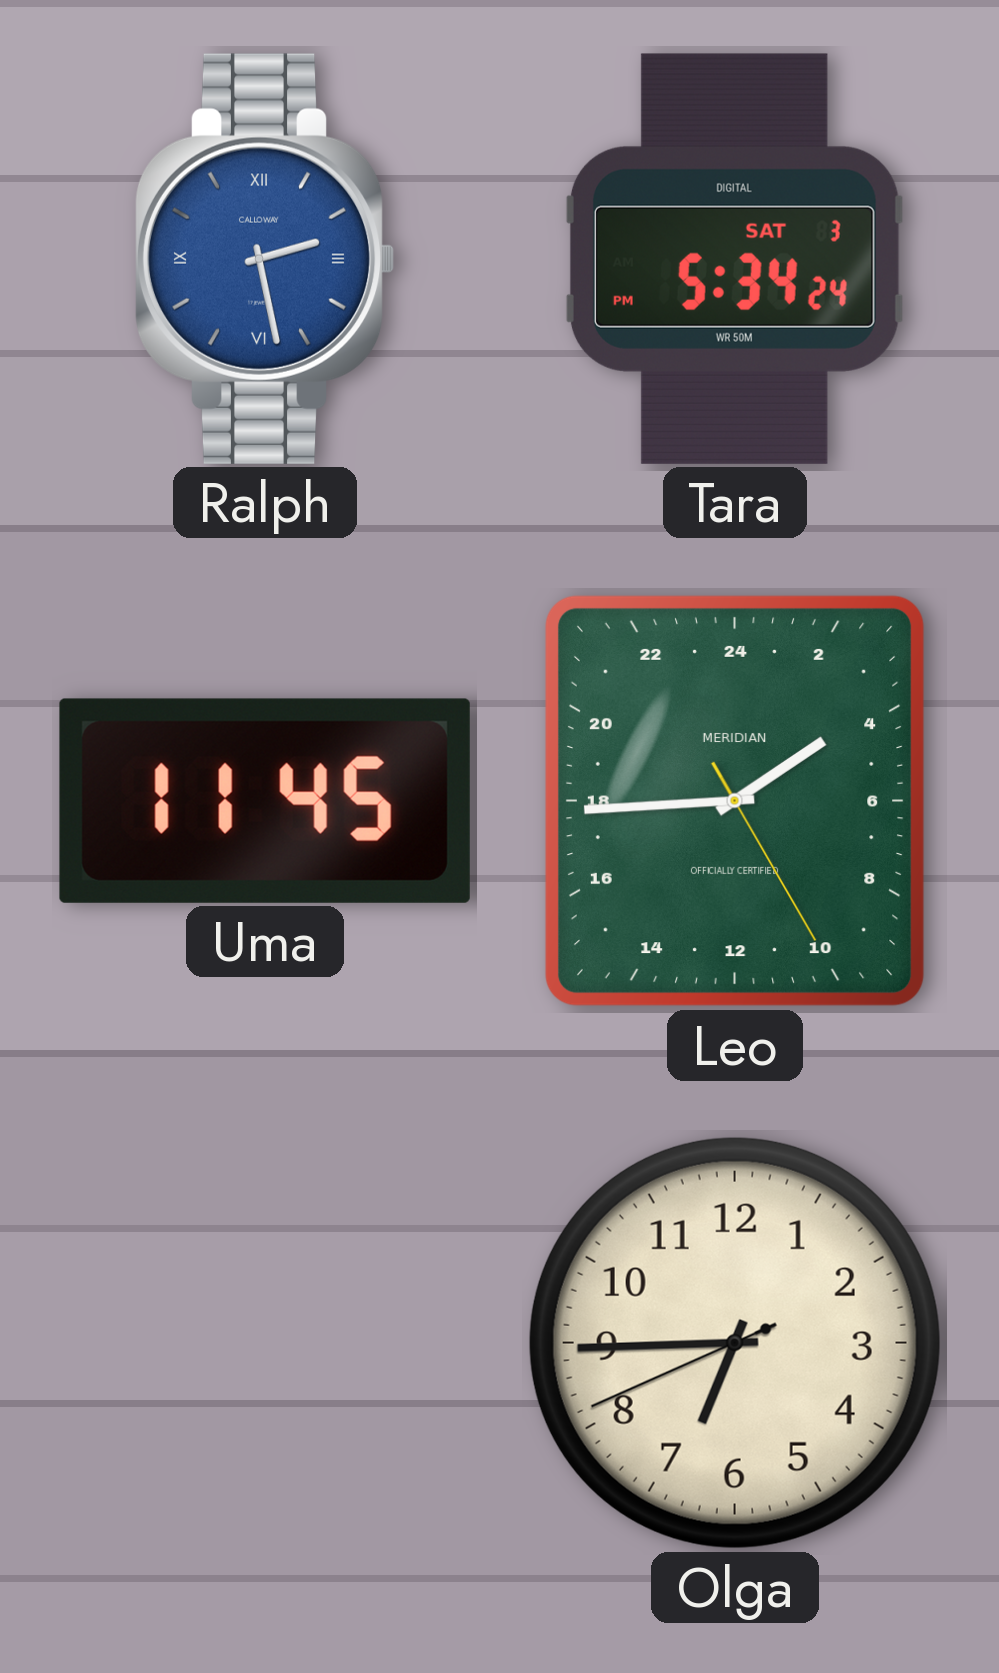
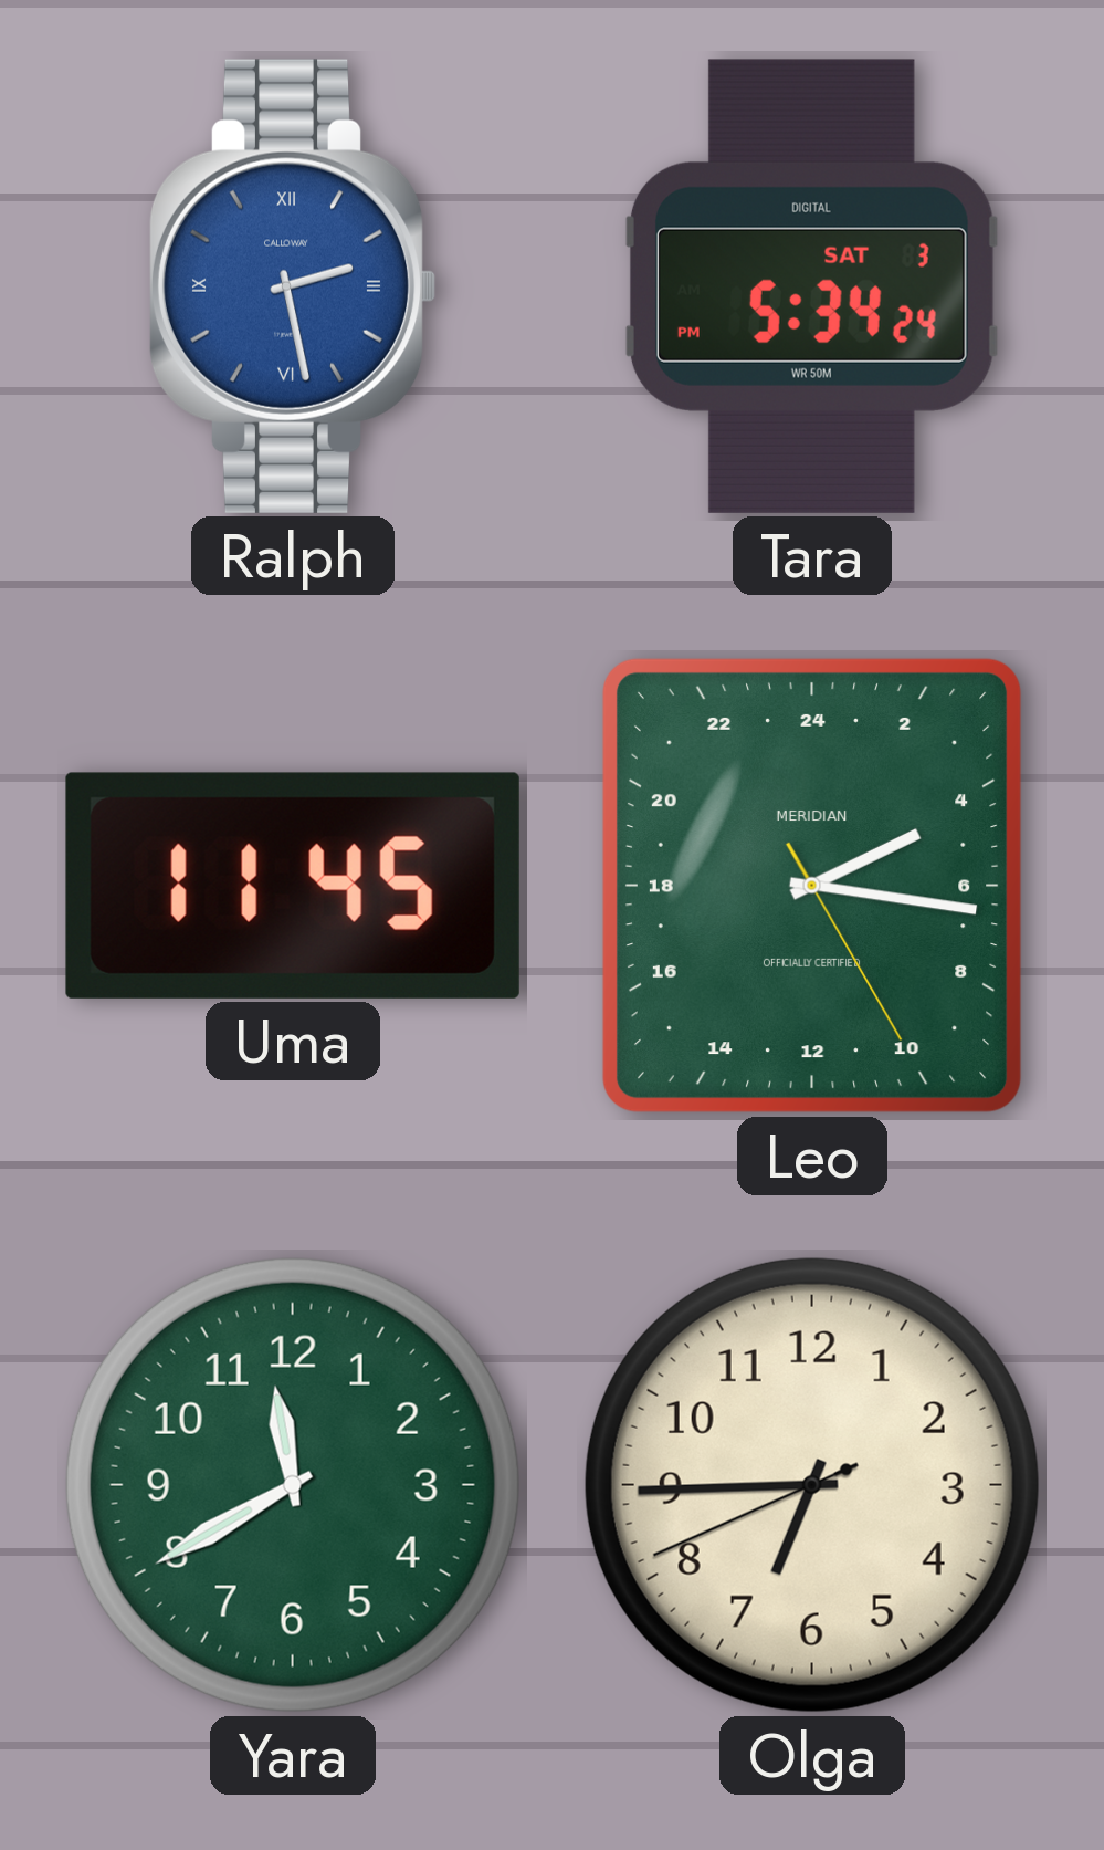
Leo: 3:44 -> 4:16 (812, 886)
Yara: none -> 11:40 (293, 1485)
